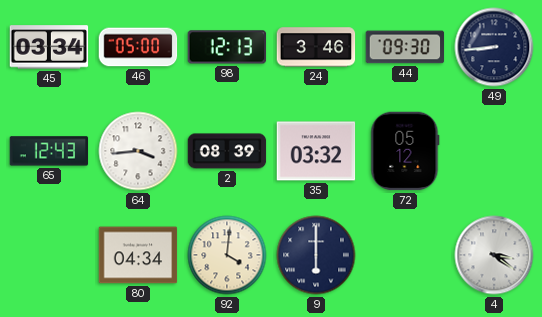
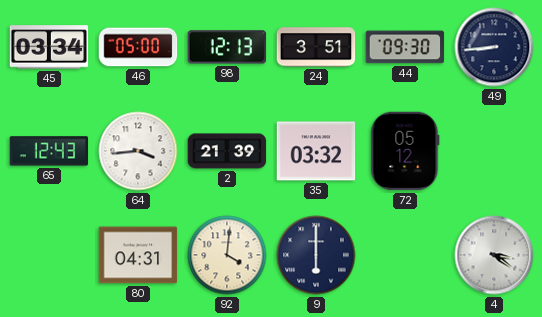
24: 3:46 -> 3:51 (316, 47)
2: 08:39 -> 21:39 (227, 151)
80: 04:34 -> 04:31 (138, 255)
